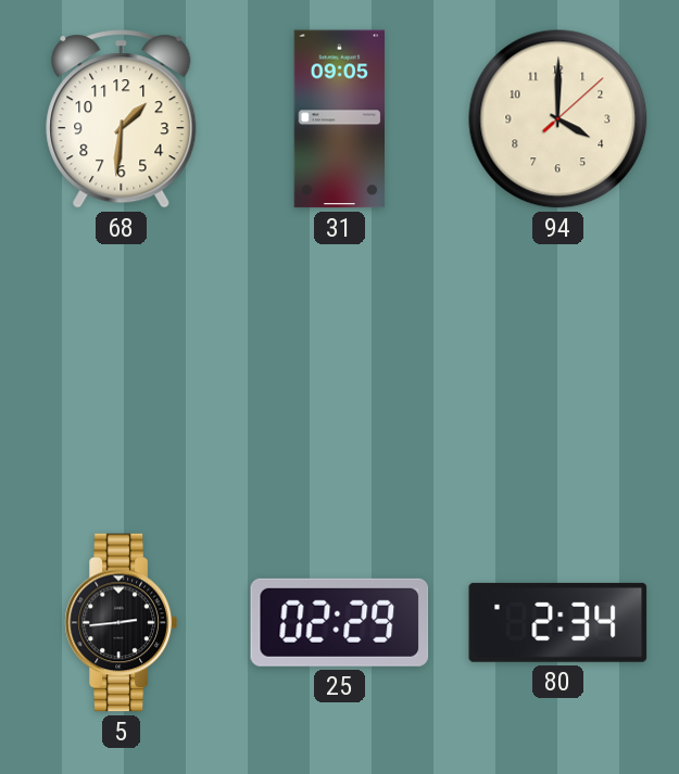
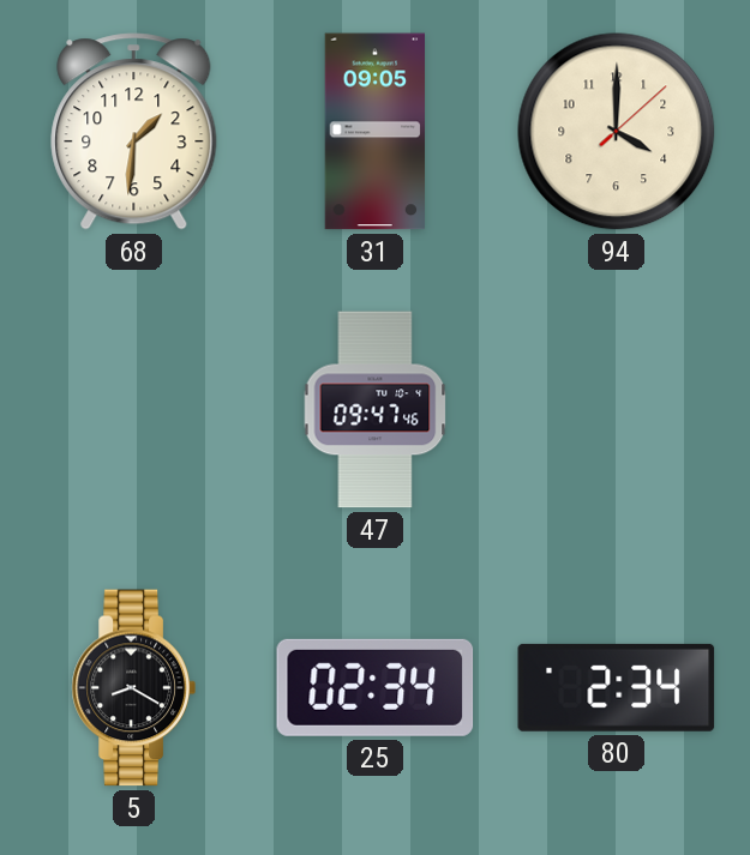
47: none -> 09:47 (376, 410)
5: 2:44 -> 8:20 (133, 688)
25: 02:29 -> 02:34 (376, 687)
